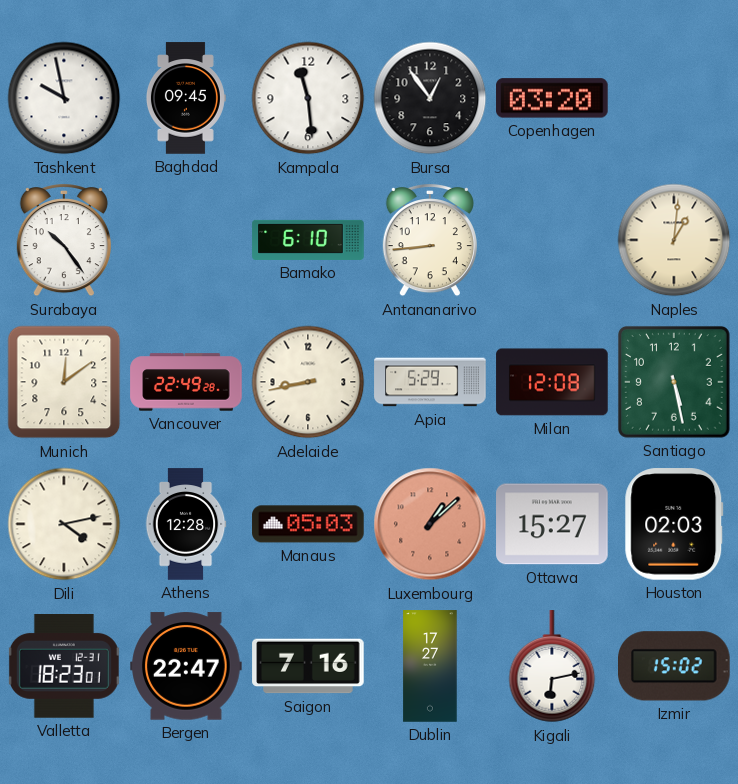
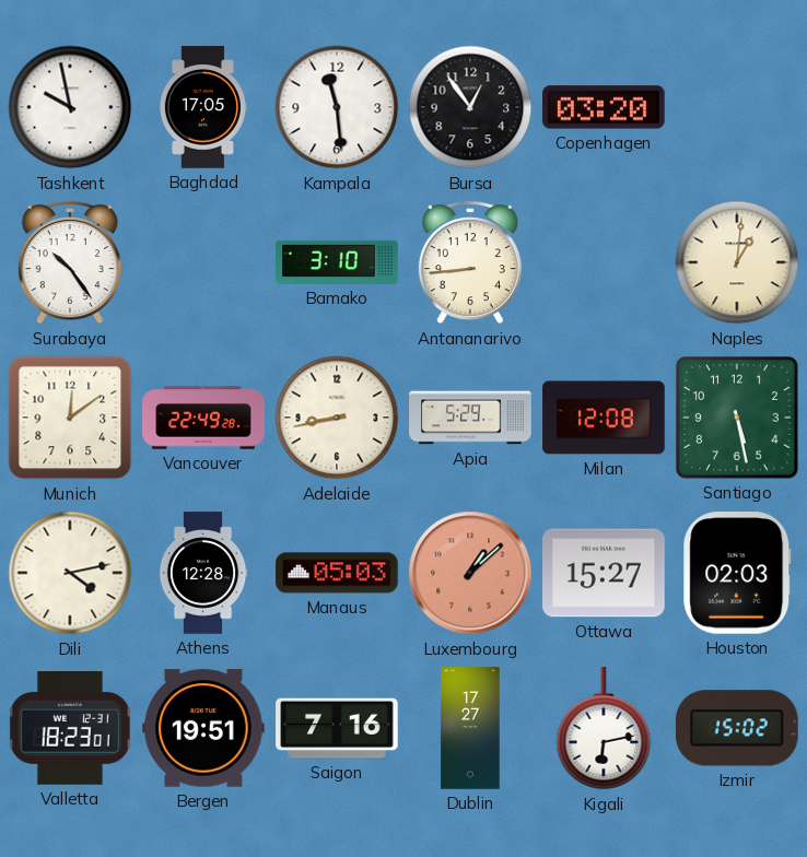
Baghdad: 09:45 -> 17:05 (202, 107)
Bamako: 6:10 -> 3:10 (337, 262)
Bergen: 22:47 -> 19:51 (203, 728)
